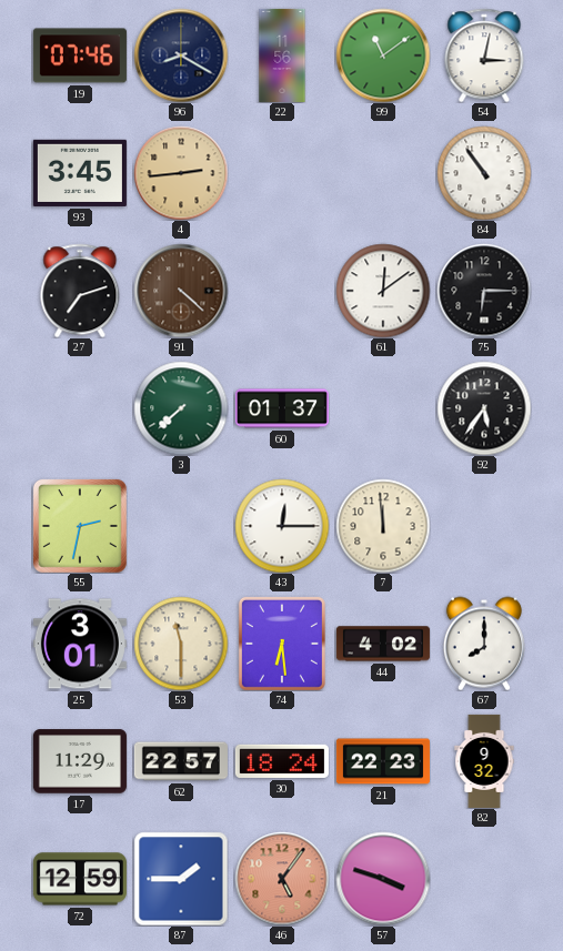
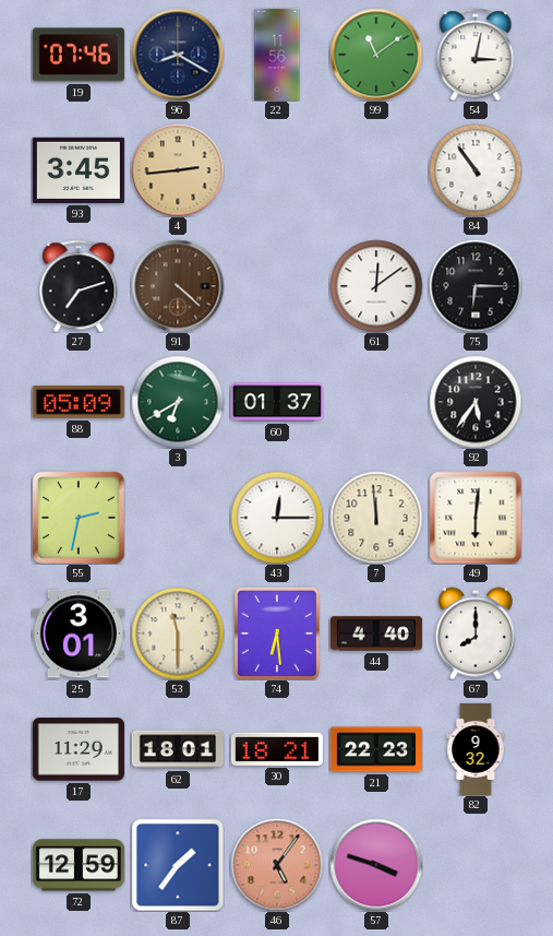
88: none -> 05:09 (79, 402)
3: 7:38 -> 6:40 (178, 402)
49: none -> 6:01 (476, 518)
44: 4:02 -> 4:40 (376, 633)
62: 22:57 -> 18:01 (178, 749)
30: 18:24 -> 18:21 (277, 749)
87: 1:45 -> 1:36 (178, 865)
